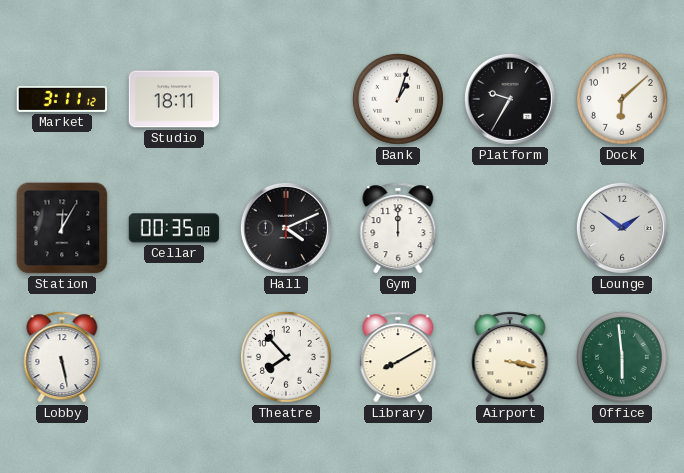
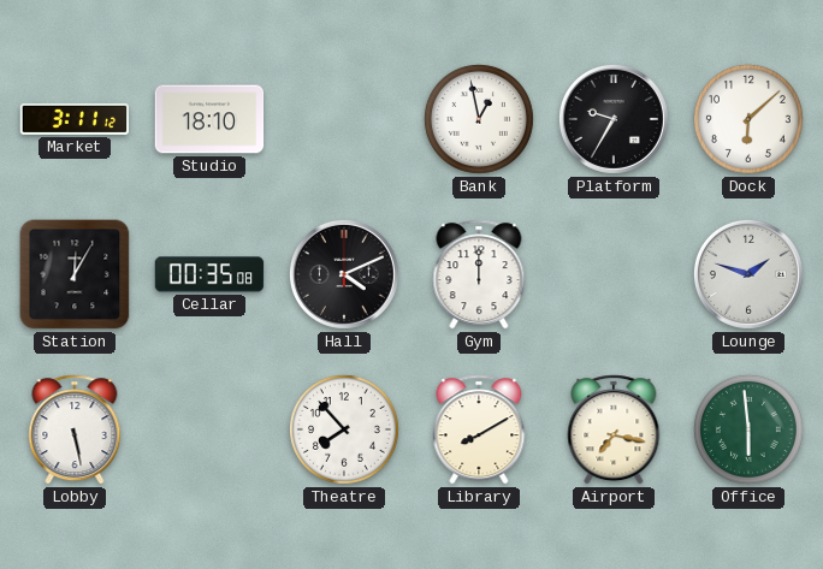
Studio: 18:11 -> 18:10 (209, 119)
Bank: 1:03 -> 12:58 (479, 119)
Lounge: 1:51 -> 1:48 (748, 274)
Airport: 3:17 -> 7:17 (614, 429)
